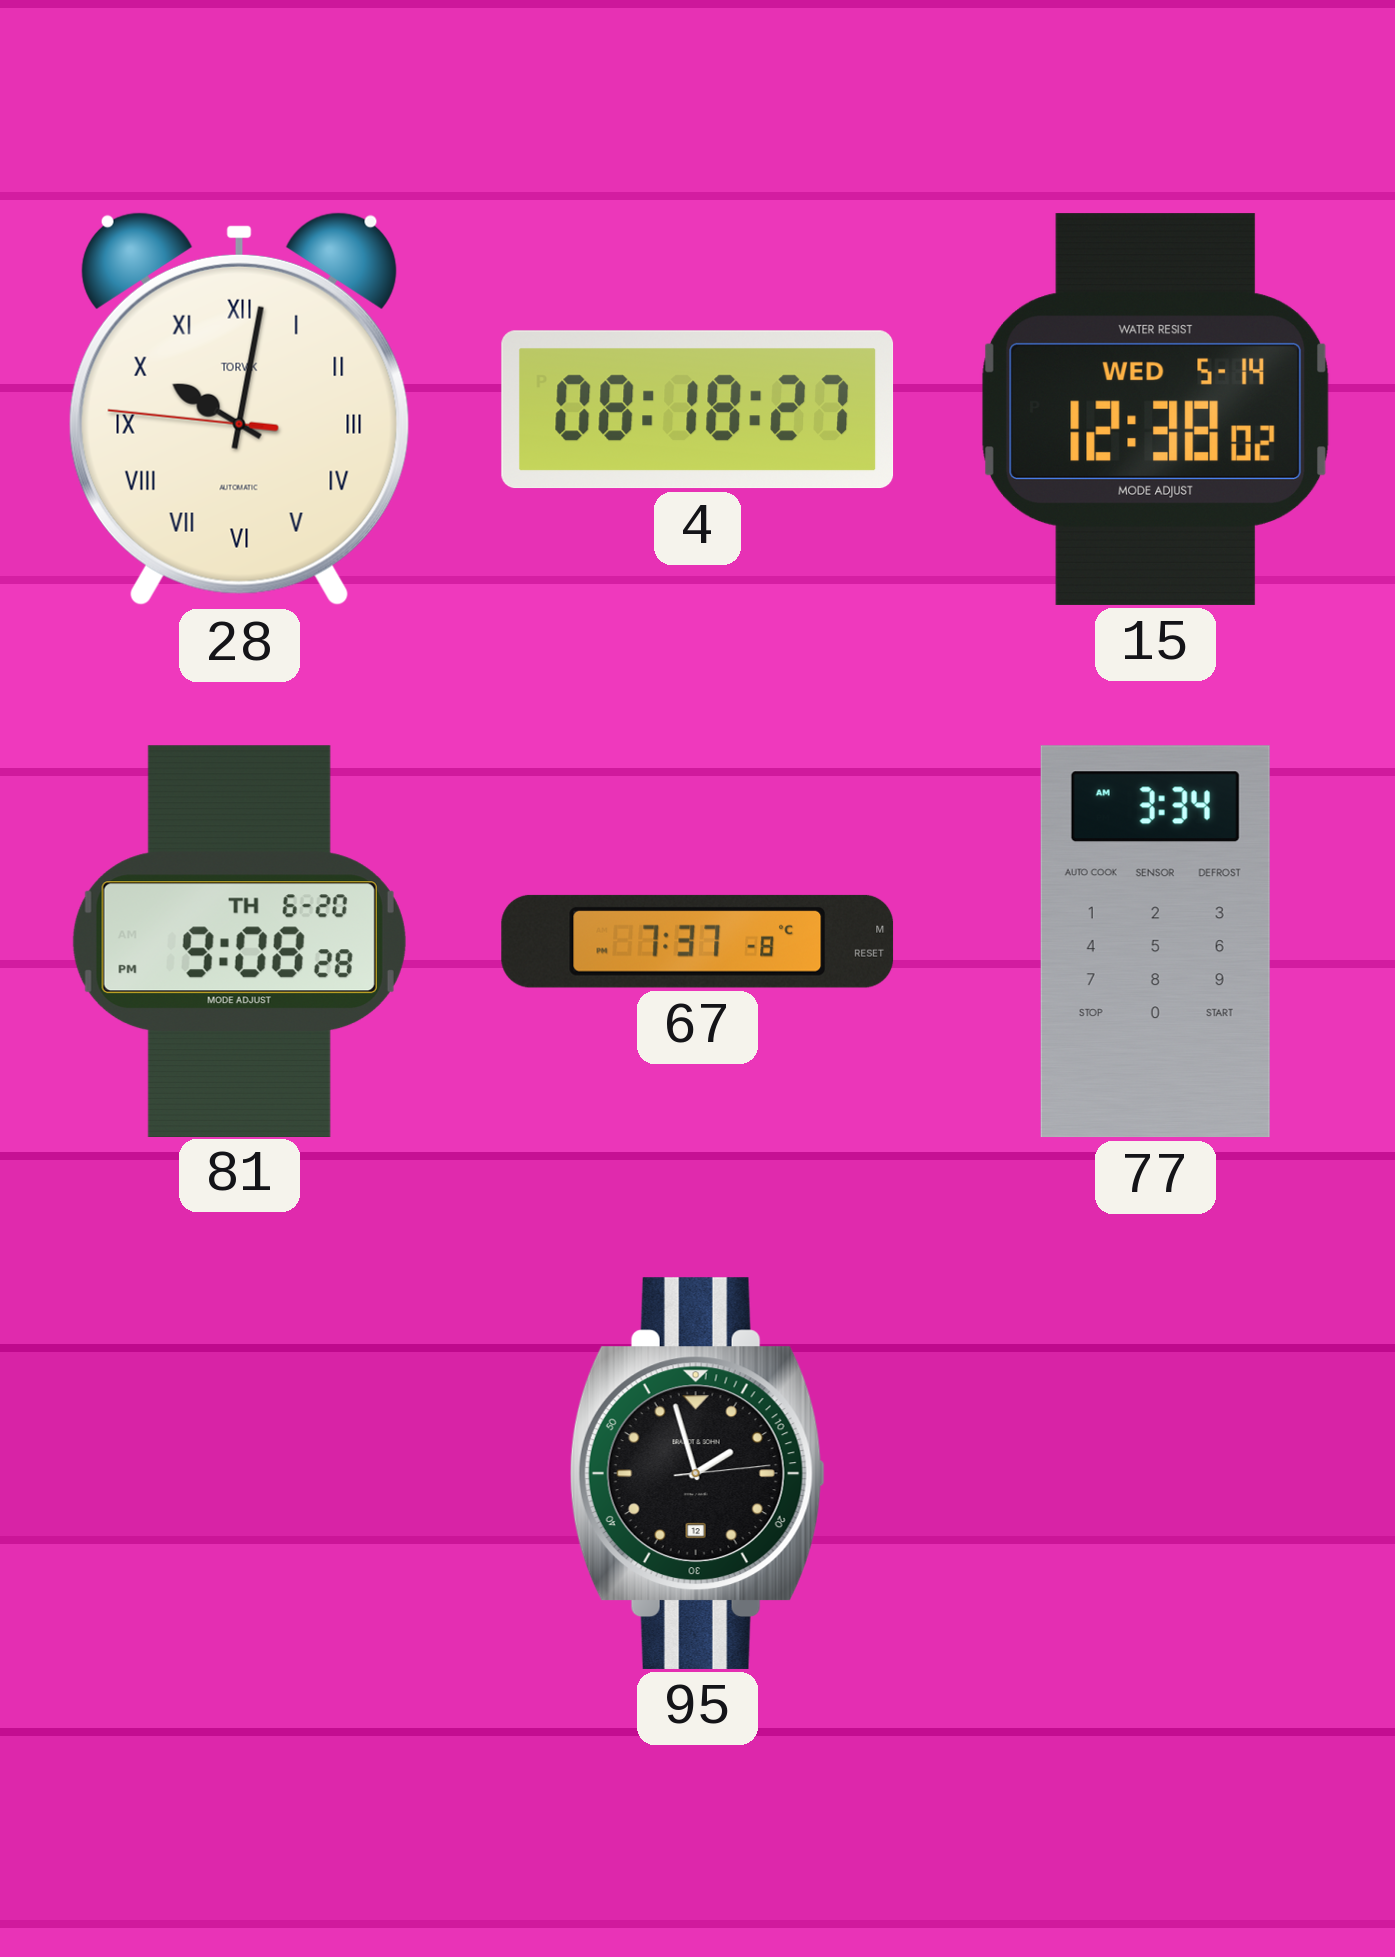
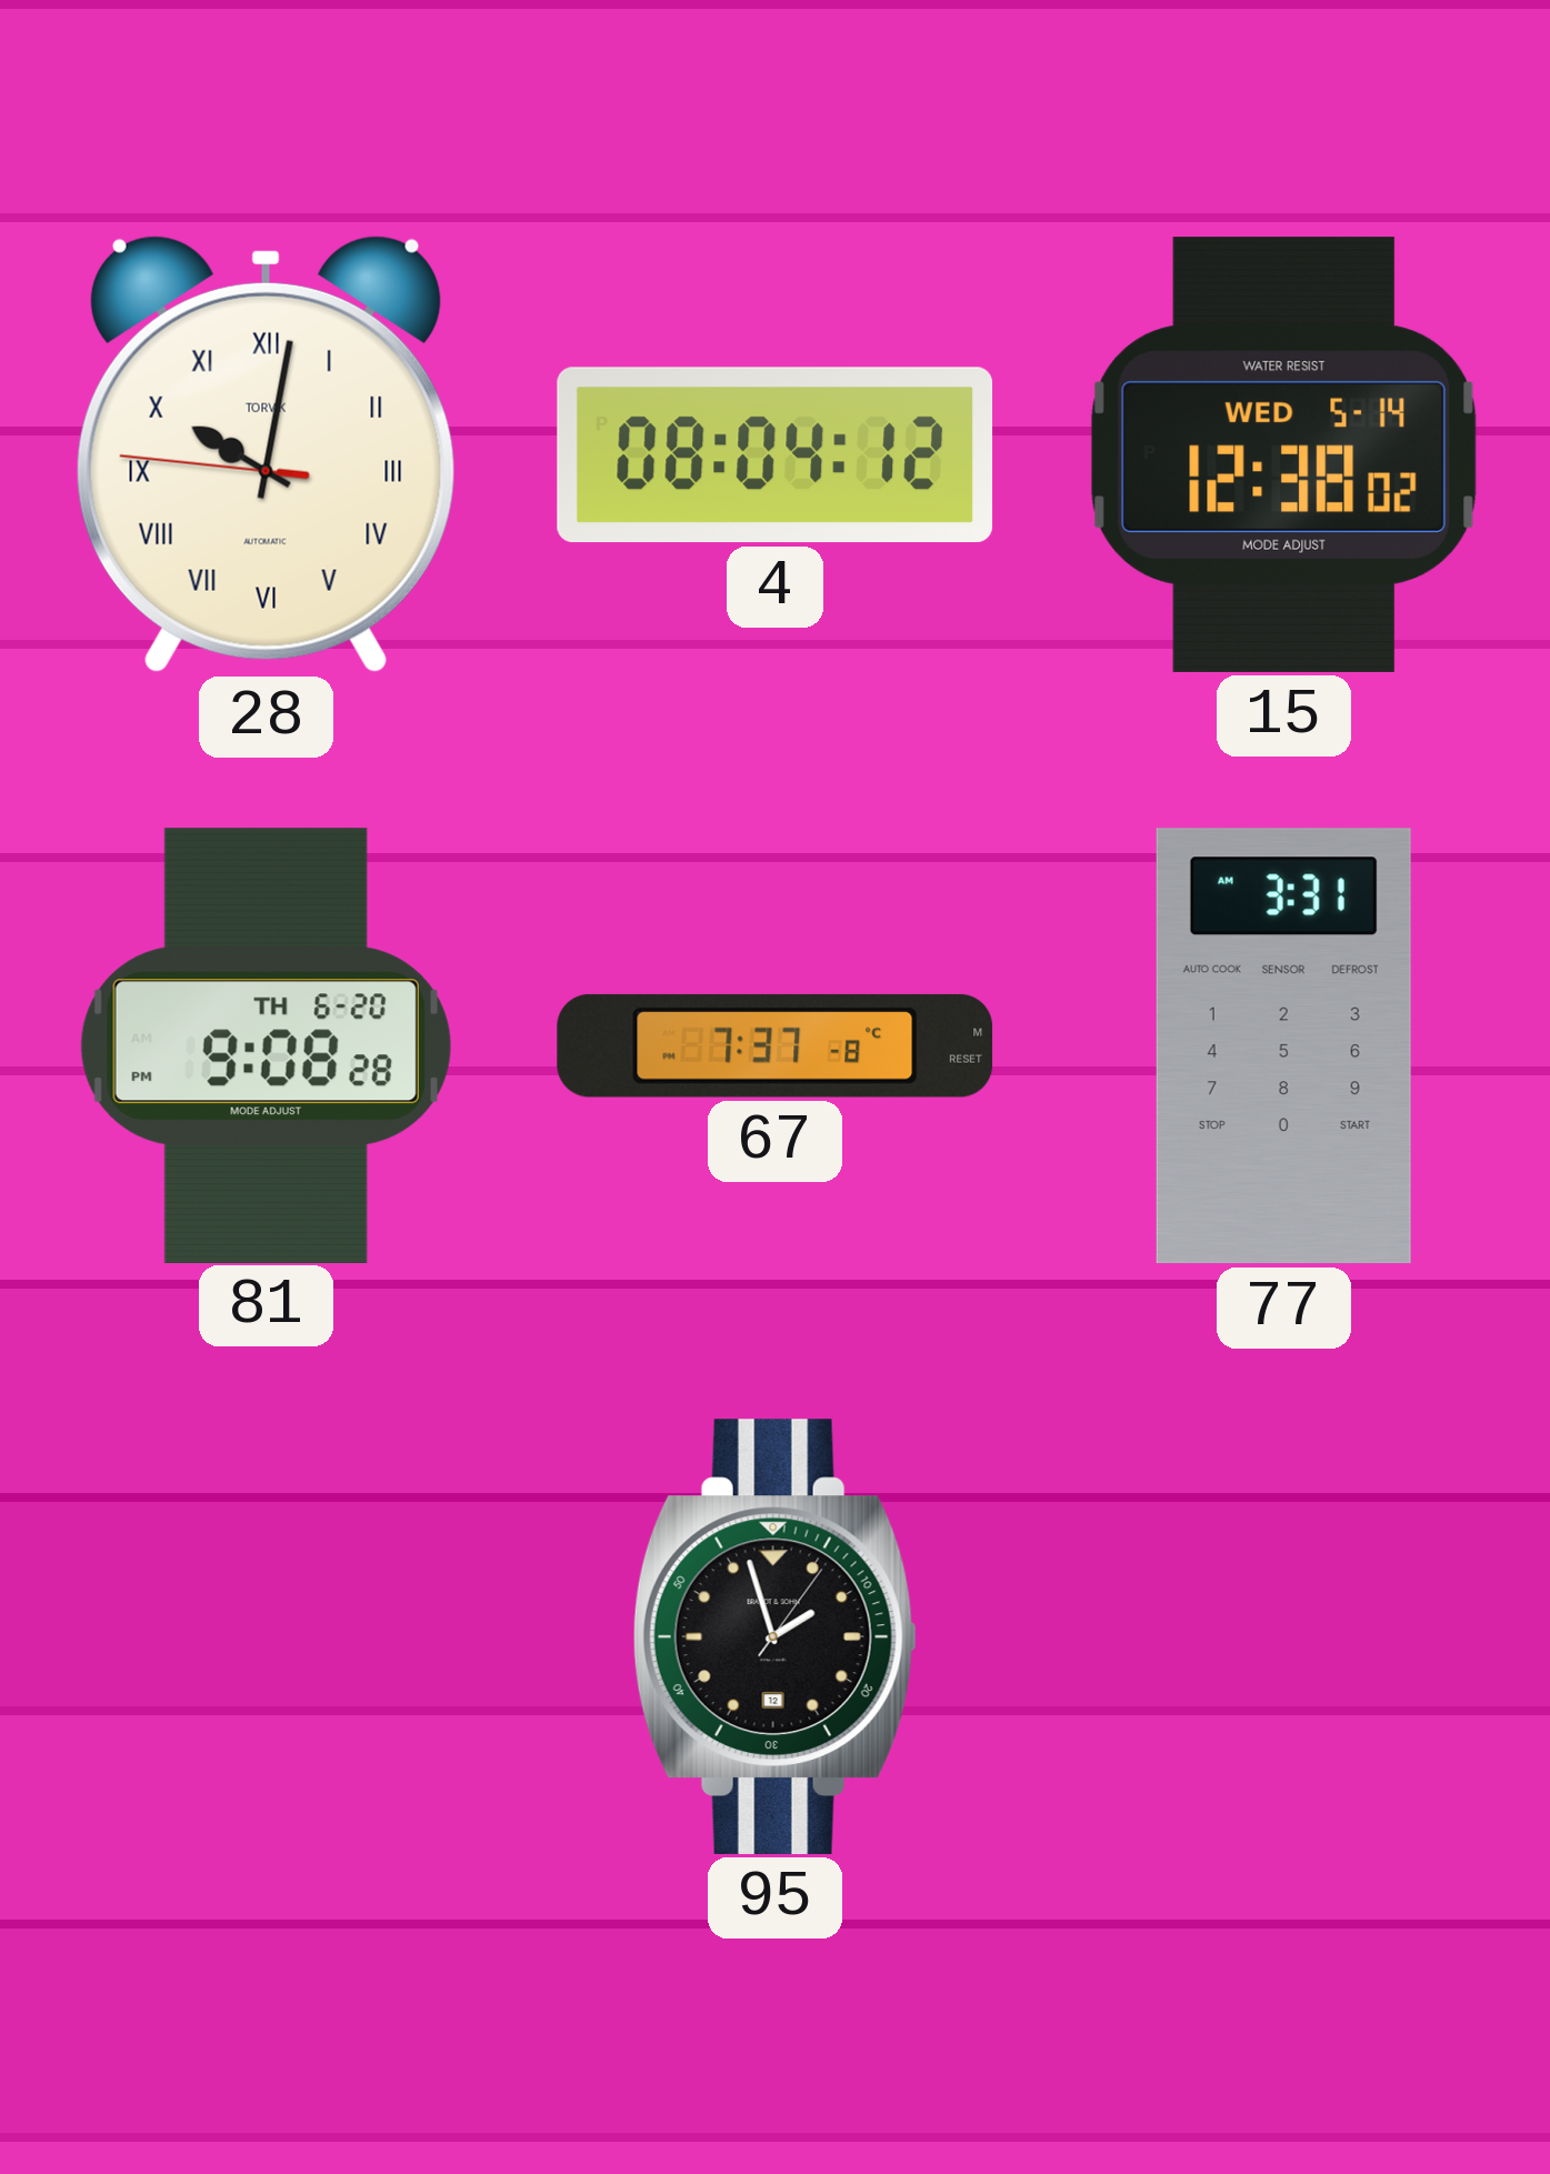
4: 08:18 -> 08:04 (776, 455)
77: 3:34 -> 3:31 (1283, 1046)
95: 1:57:14 -> 1:57:06 (774, 1636)
